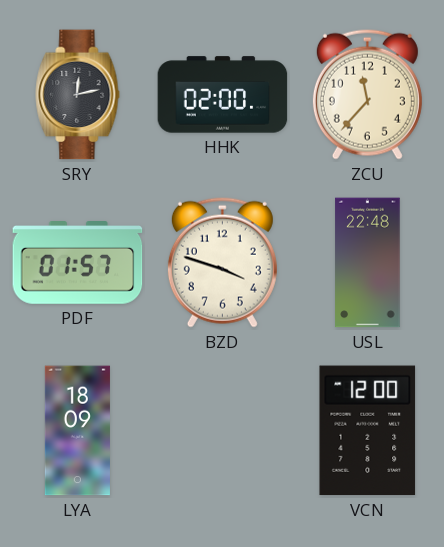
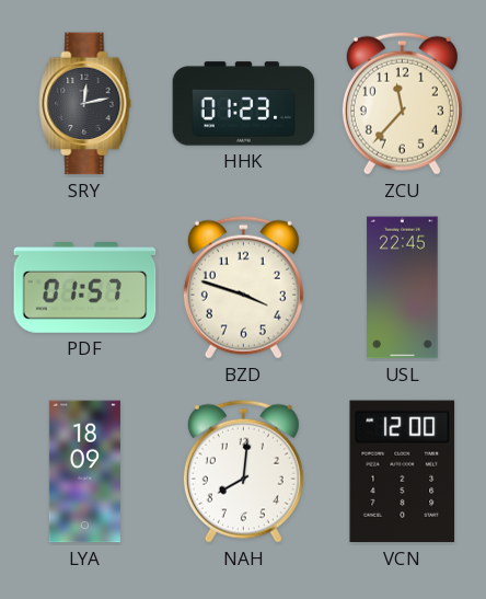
HHK: 02:00 -> 01:23 (244, 104)
USL: 22:48 -> 22:45 (403, 288)
NAH: none -> 8:01 (243, 471)
